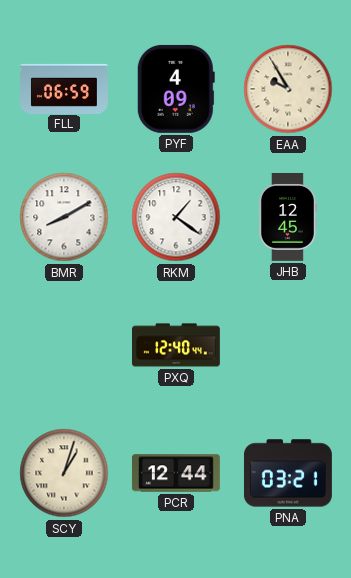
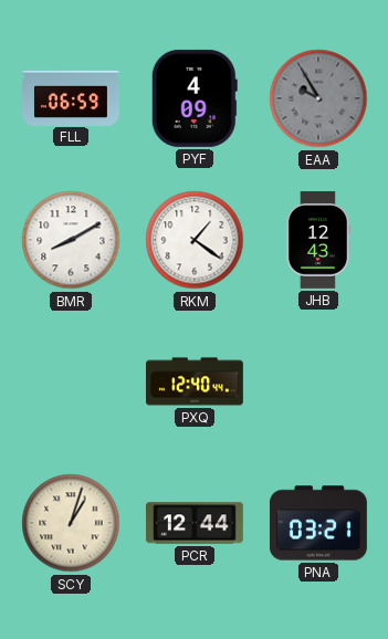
EAA dial: cream -> grey (318, 98)
JHB: 12:45 -> 12:43 (317, 240)
